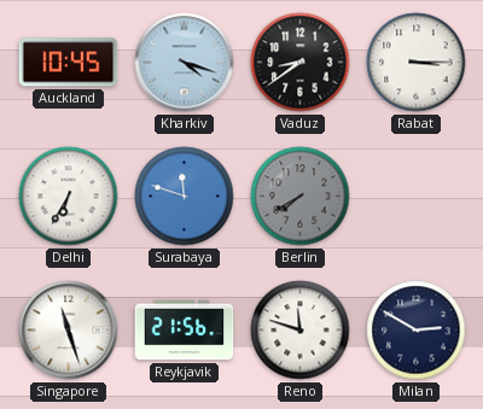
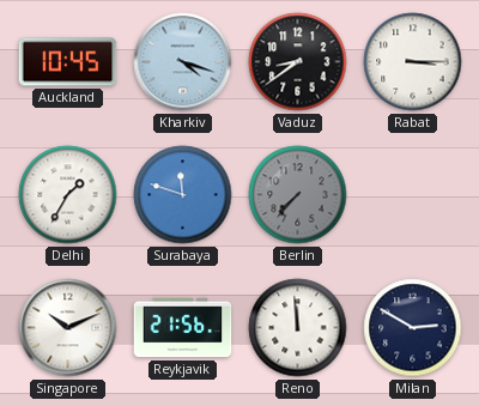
Delhi: 6:35 -> 1:35 (68, 195)
Berlin: 7:40 -> 7:37 (298, 195)
Singapore: 11:27 -> 10:11 (68, 328)
Reno: 11:48 -> 11:59 (298, 328)
